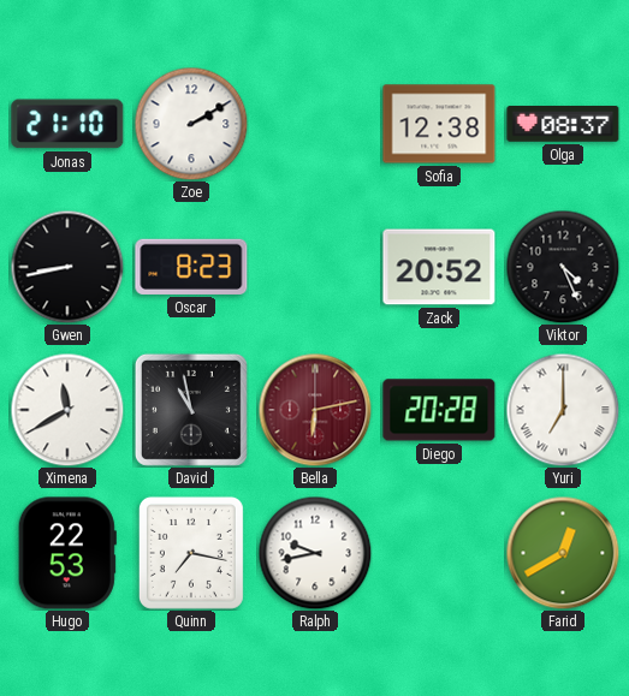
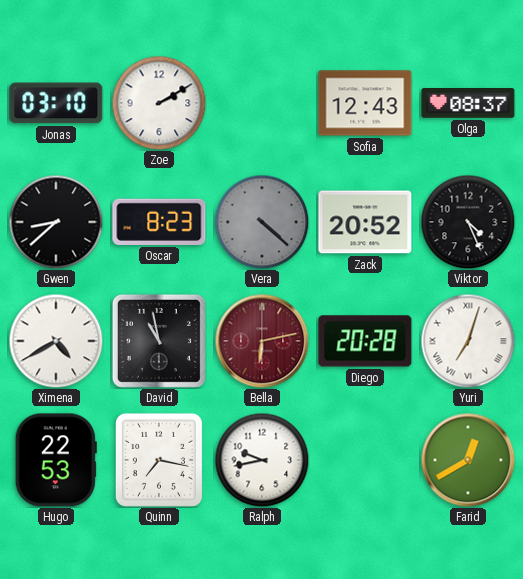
Jonas: 21:10 -> 03:10 (56, 103)
Sofia: 12:38 -> 12:43 (365, 103)
Gwen: 8:43 -> 8:38 (56, 222)
Vera: none -> 4:22 (262, 222)
Ximena: 11:40 -> 4:40 (56, 341)
Yuri: 7:00 -> 7:03 (468, 341)
